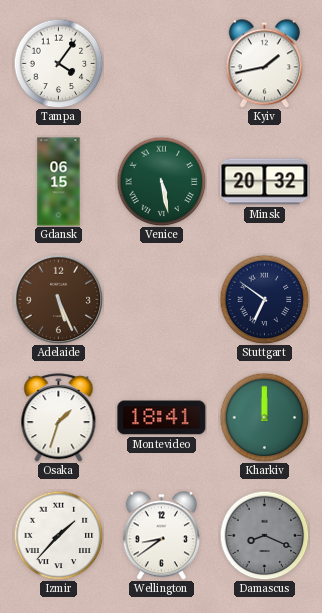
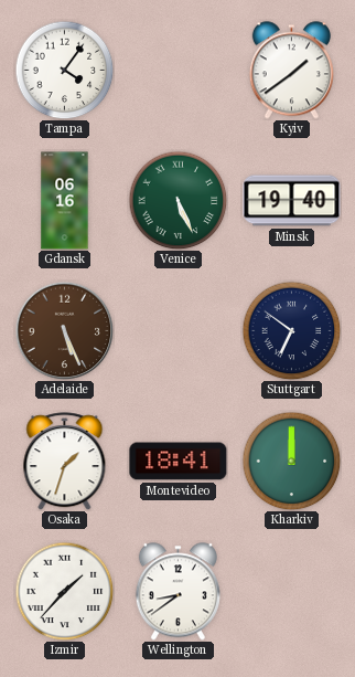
Kyiv: 1:43 -> 1:39 (291, 71)
Gdansk: 06:15 -> 06:16 (65, 201)
Venice: 5:28 -> 5:26 (177, 200)
Minsk: 20:32 -> 19:40 (292, 201)
Damascus: 8:19 -> none (264, 535)
